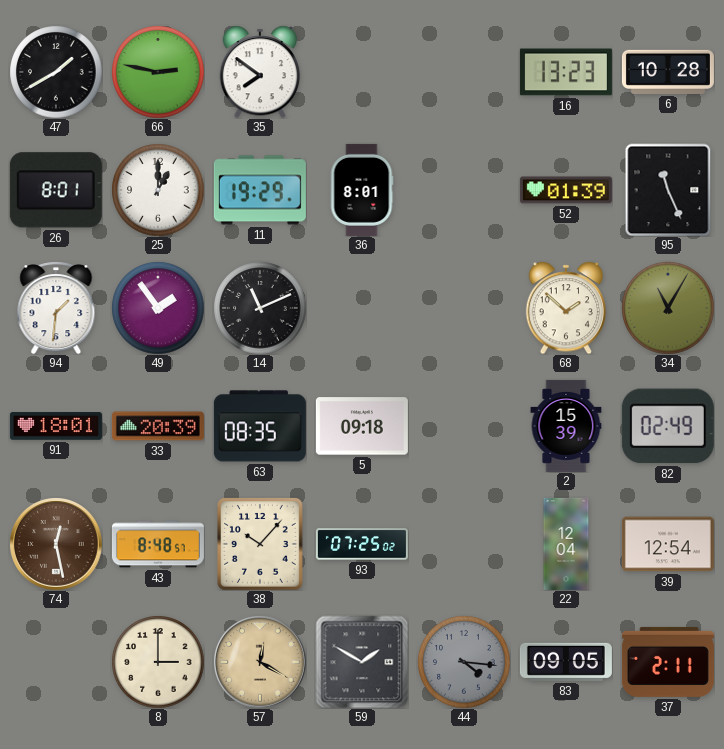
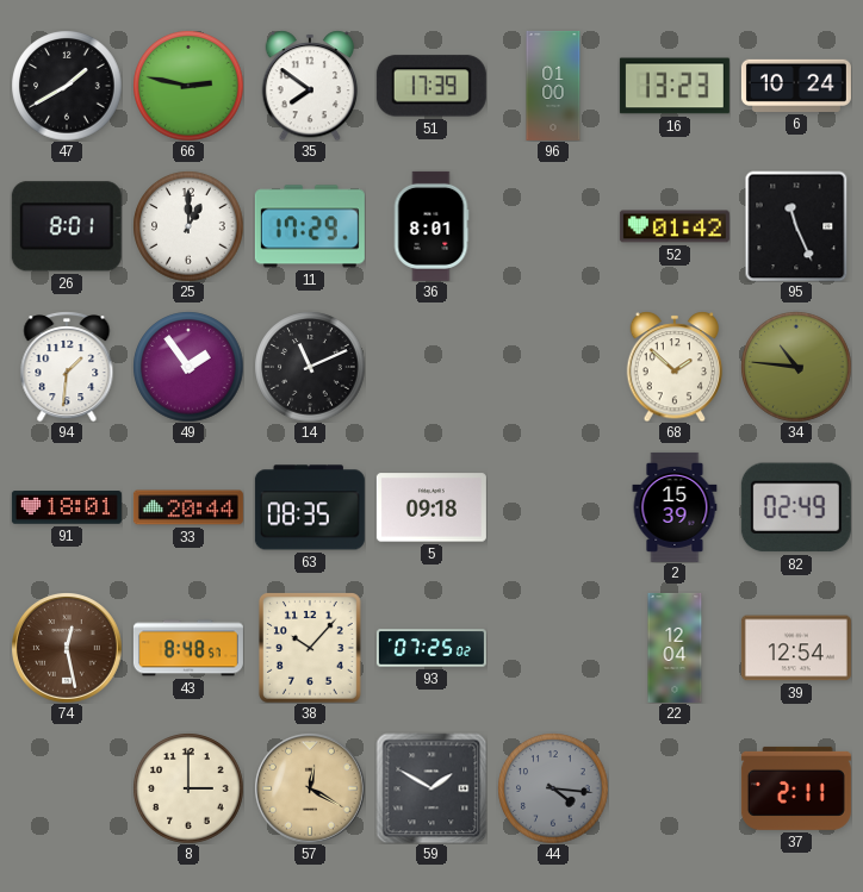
51: none -> 17:39 (431, 86)
96: none -> 01:00 (553, 86)
6: 10:28 -> 10:24 (796, 86)
11: 19:29 -> 17:29 (310, 226)
52: 01:39 -> 01:42 (675, 226)
34: 11:05 -> 10:46 (796, 367)
33: 20:39 -> 20:44 (188, 507)
83: 09:05 -> none (566, 662)
